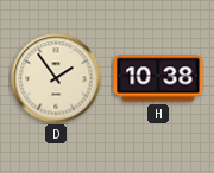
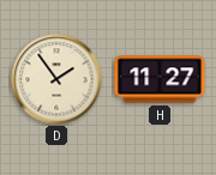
H: 10:38 -> 11:27 (160, 79)
